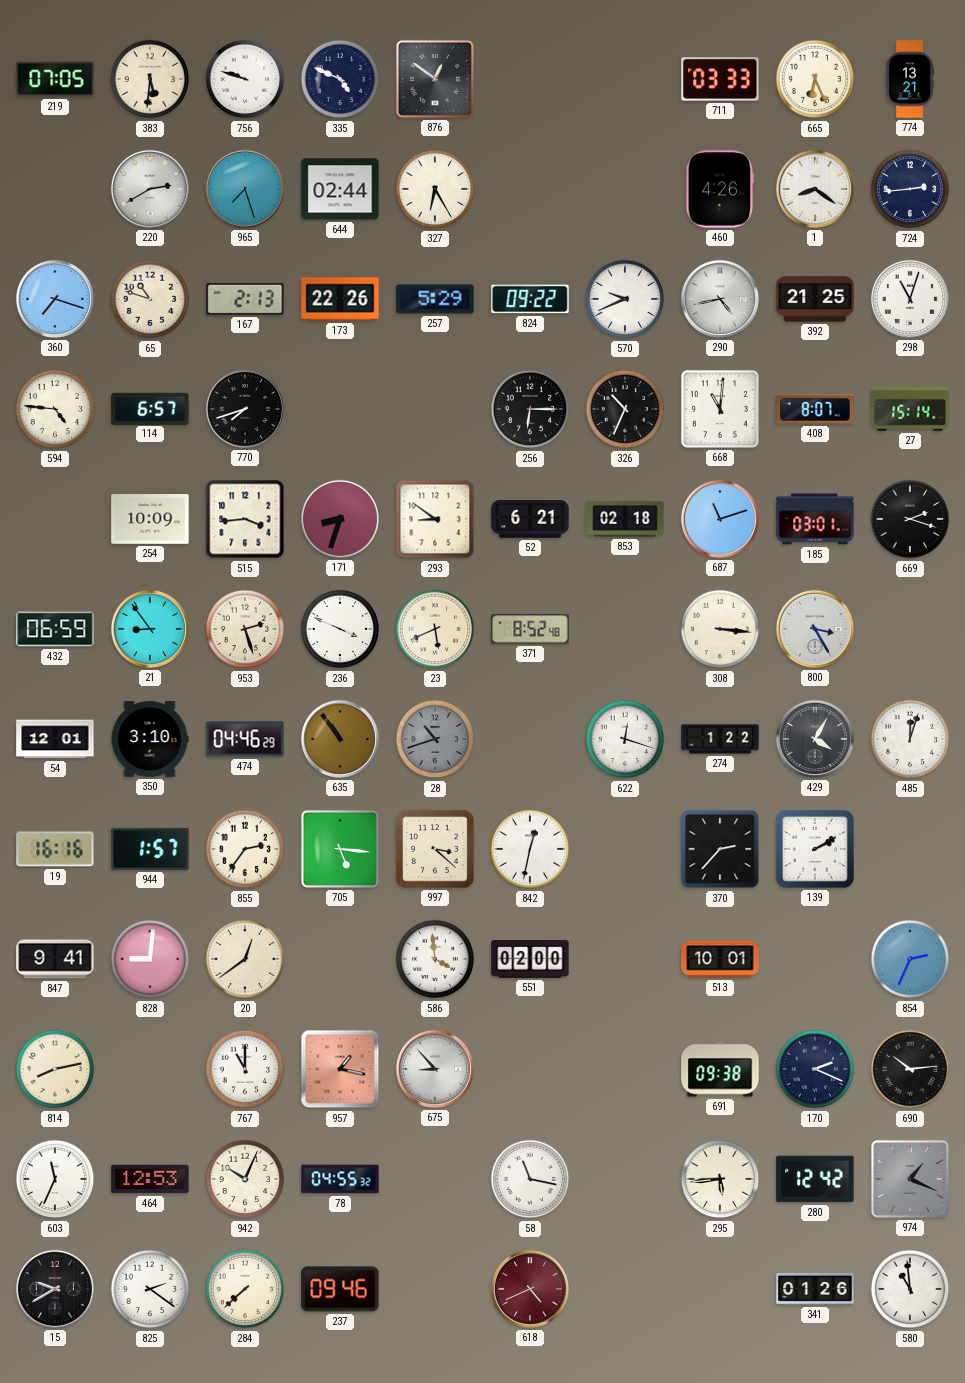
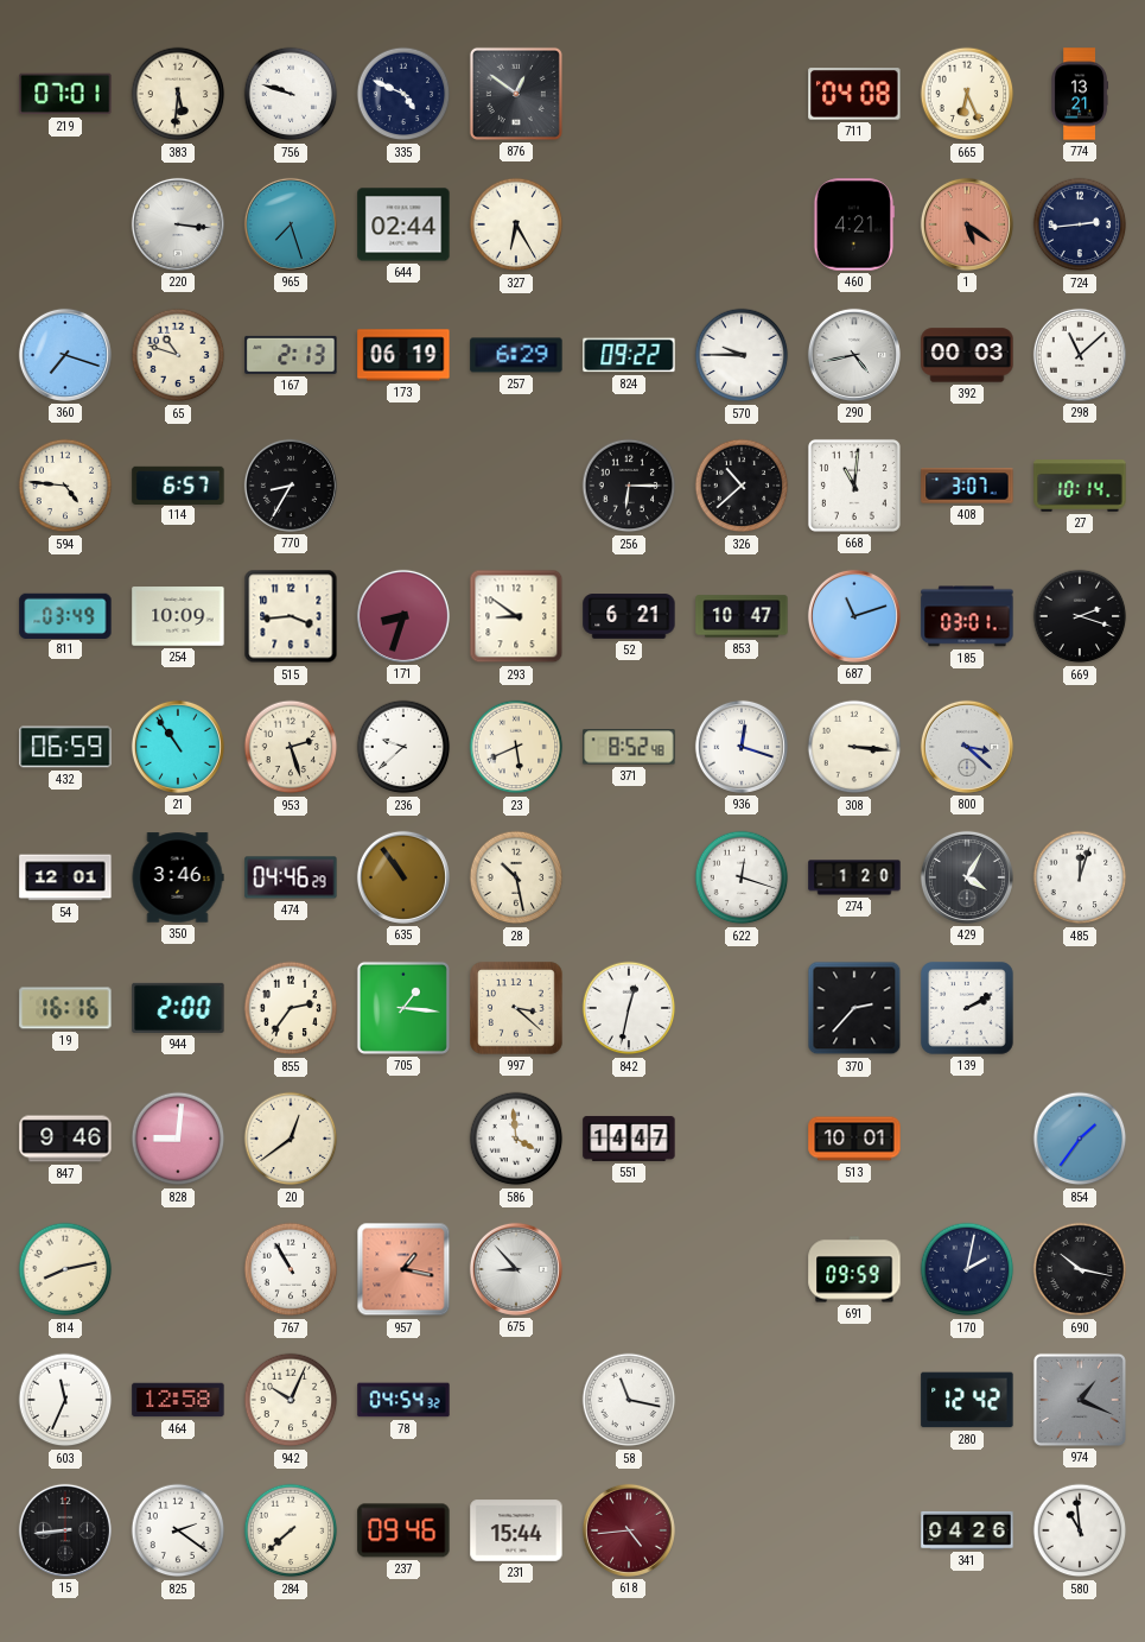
219: 07:05 -> 07:01 (65, 94)
711: 03:33 -> 04:08 (854, 94)
220: 2:40 -> 3:16 (178, 224)
460: 4:26 -> 4:21 (854, 224)
1: 8:21 -> 5:21 (967, 224)
1 dial: white -> salmon (967, 224)
173: 22:26 -> 06:19 (403, 355)
257: 5:29 -> 6:29 (516, 355)
570: 9:41 -> 9:45 (742, 355)
392: 21:25 -> 00:03 (967, 355)
298: 11:03 -> 11:08 (1080, 355)
770: 7:42 -> 8:35 (291, 486)
326: 10:34 -> 10:38 (742, 486)
408: 8:07 -> 3:07 (967, 486)
27: 15:14 -> 10:14 (1080, 486)
811: none -> 03:49 (65, 615)
853: 02:18 -> 10:47 (742, 616)
21: 8:54 -> 10:54 (178, 747)
236: 3:49 -> 9:38 (403, 747)
936: none -> 12:18 (742, 747)
800: 3:25 -> 3:22 (967, 747)
350: 3:10 -> 3:46 (178, 877)
28: 10:42 -> 10:28 (516, 877)
28 dial: grey -> cream (516, 877)
274: 1:22 -> 1:20 (854, 877)
944: 1:57 -> 2:00 (178, 1008)
705: 5:16 -> 1:16 (403, 1008)
847: 9:41 -> 9:46 (65, 1139)
551: 02:00 -> 14:47 (629, 1139)
854: 2:34 -> 1:36 (1080, 1139)
767: 11:00 -> 10:55 (291, 1269)
691: 09:38 -> 09:59 (854, 1269)
170: 2:19 -> 2:02 (967, 1269)
690: 10:14 -> 10:17 (1080, 1269)
464: 12:53 -> 12:58 (178, 1400)
78: 04:55 -> 04:54 (403, 1400)
295: 5:44 -> none (720, 1179)
15: 9:40 -> 8:44 (65, 1530)
231: none -> 15:44 (516, 1530)
618: 4:41 -> 4:44 (629, 1530)
341: 01:26 -> 04:26 (967, 1530)
